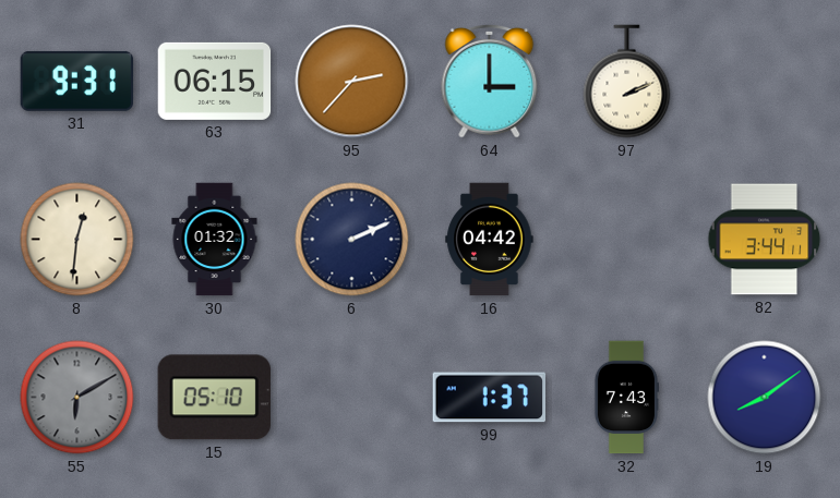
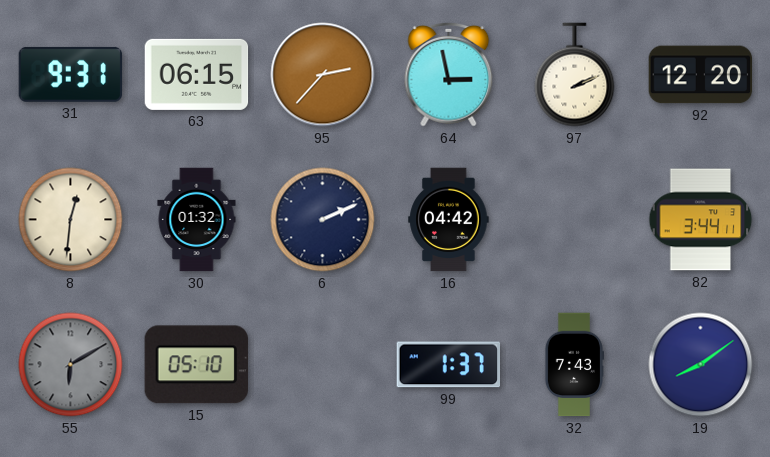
64: 3:00 -> 2:58 (449, 74)
92: none -> 12:20 (701, 75)
